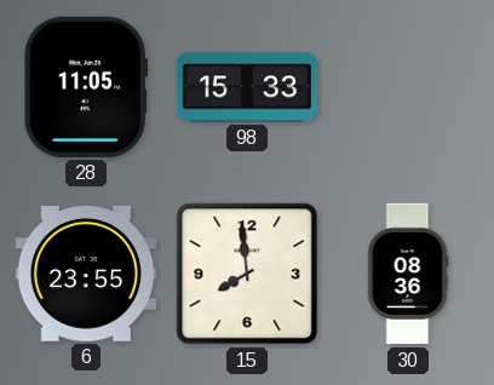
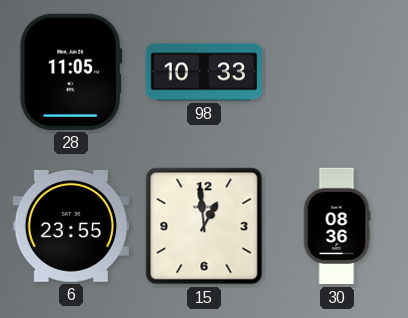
98: 15:33 -> 10:33 (203, 72)
15: 7:59 -> 12:59 (204, 226)
